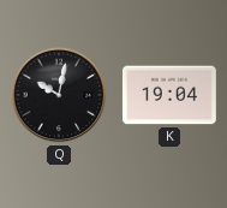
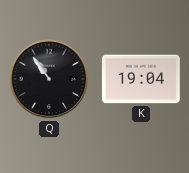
Q: 10:02 -> 10:54 (49, 79)
